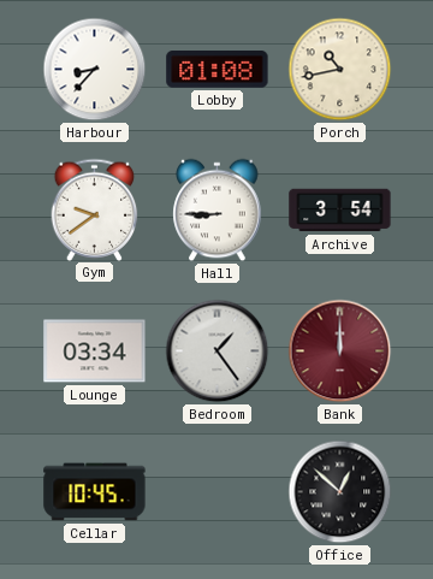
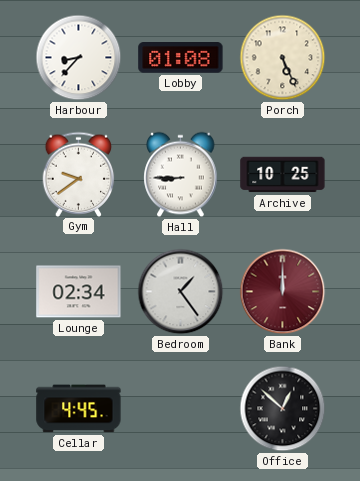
Porch: 10:43 -> 5:26 (283, 58)
Archive: 3:54 -> 10:25 (283, 175)
Lounge: 03:34 -> 02:34 (79, 292)
Cellar: 10:45 -> 4:45 (79, 409)
